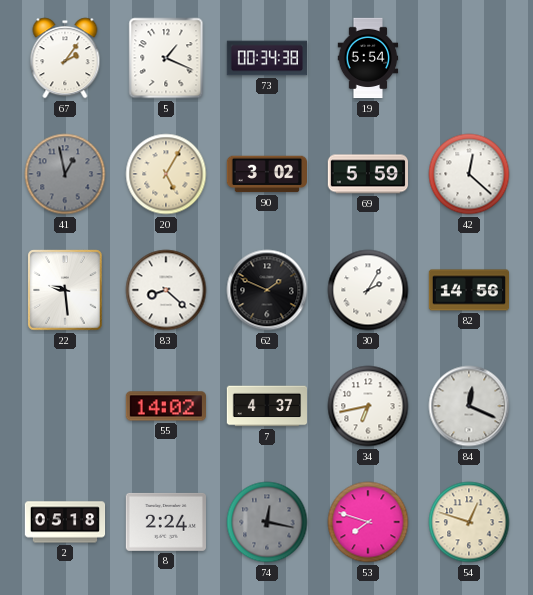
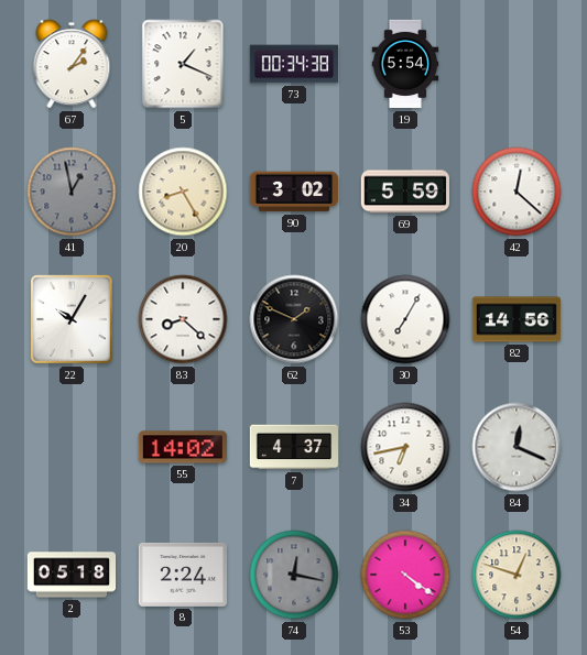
20: 5:05 -> 8:25 (183, 192)
22: 9:29 -> 10:05 (72, 319)
30: 2:05 -> 7:05 (405, 319)
53: 7:48 -> 4:21 (405, 575)
